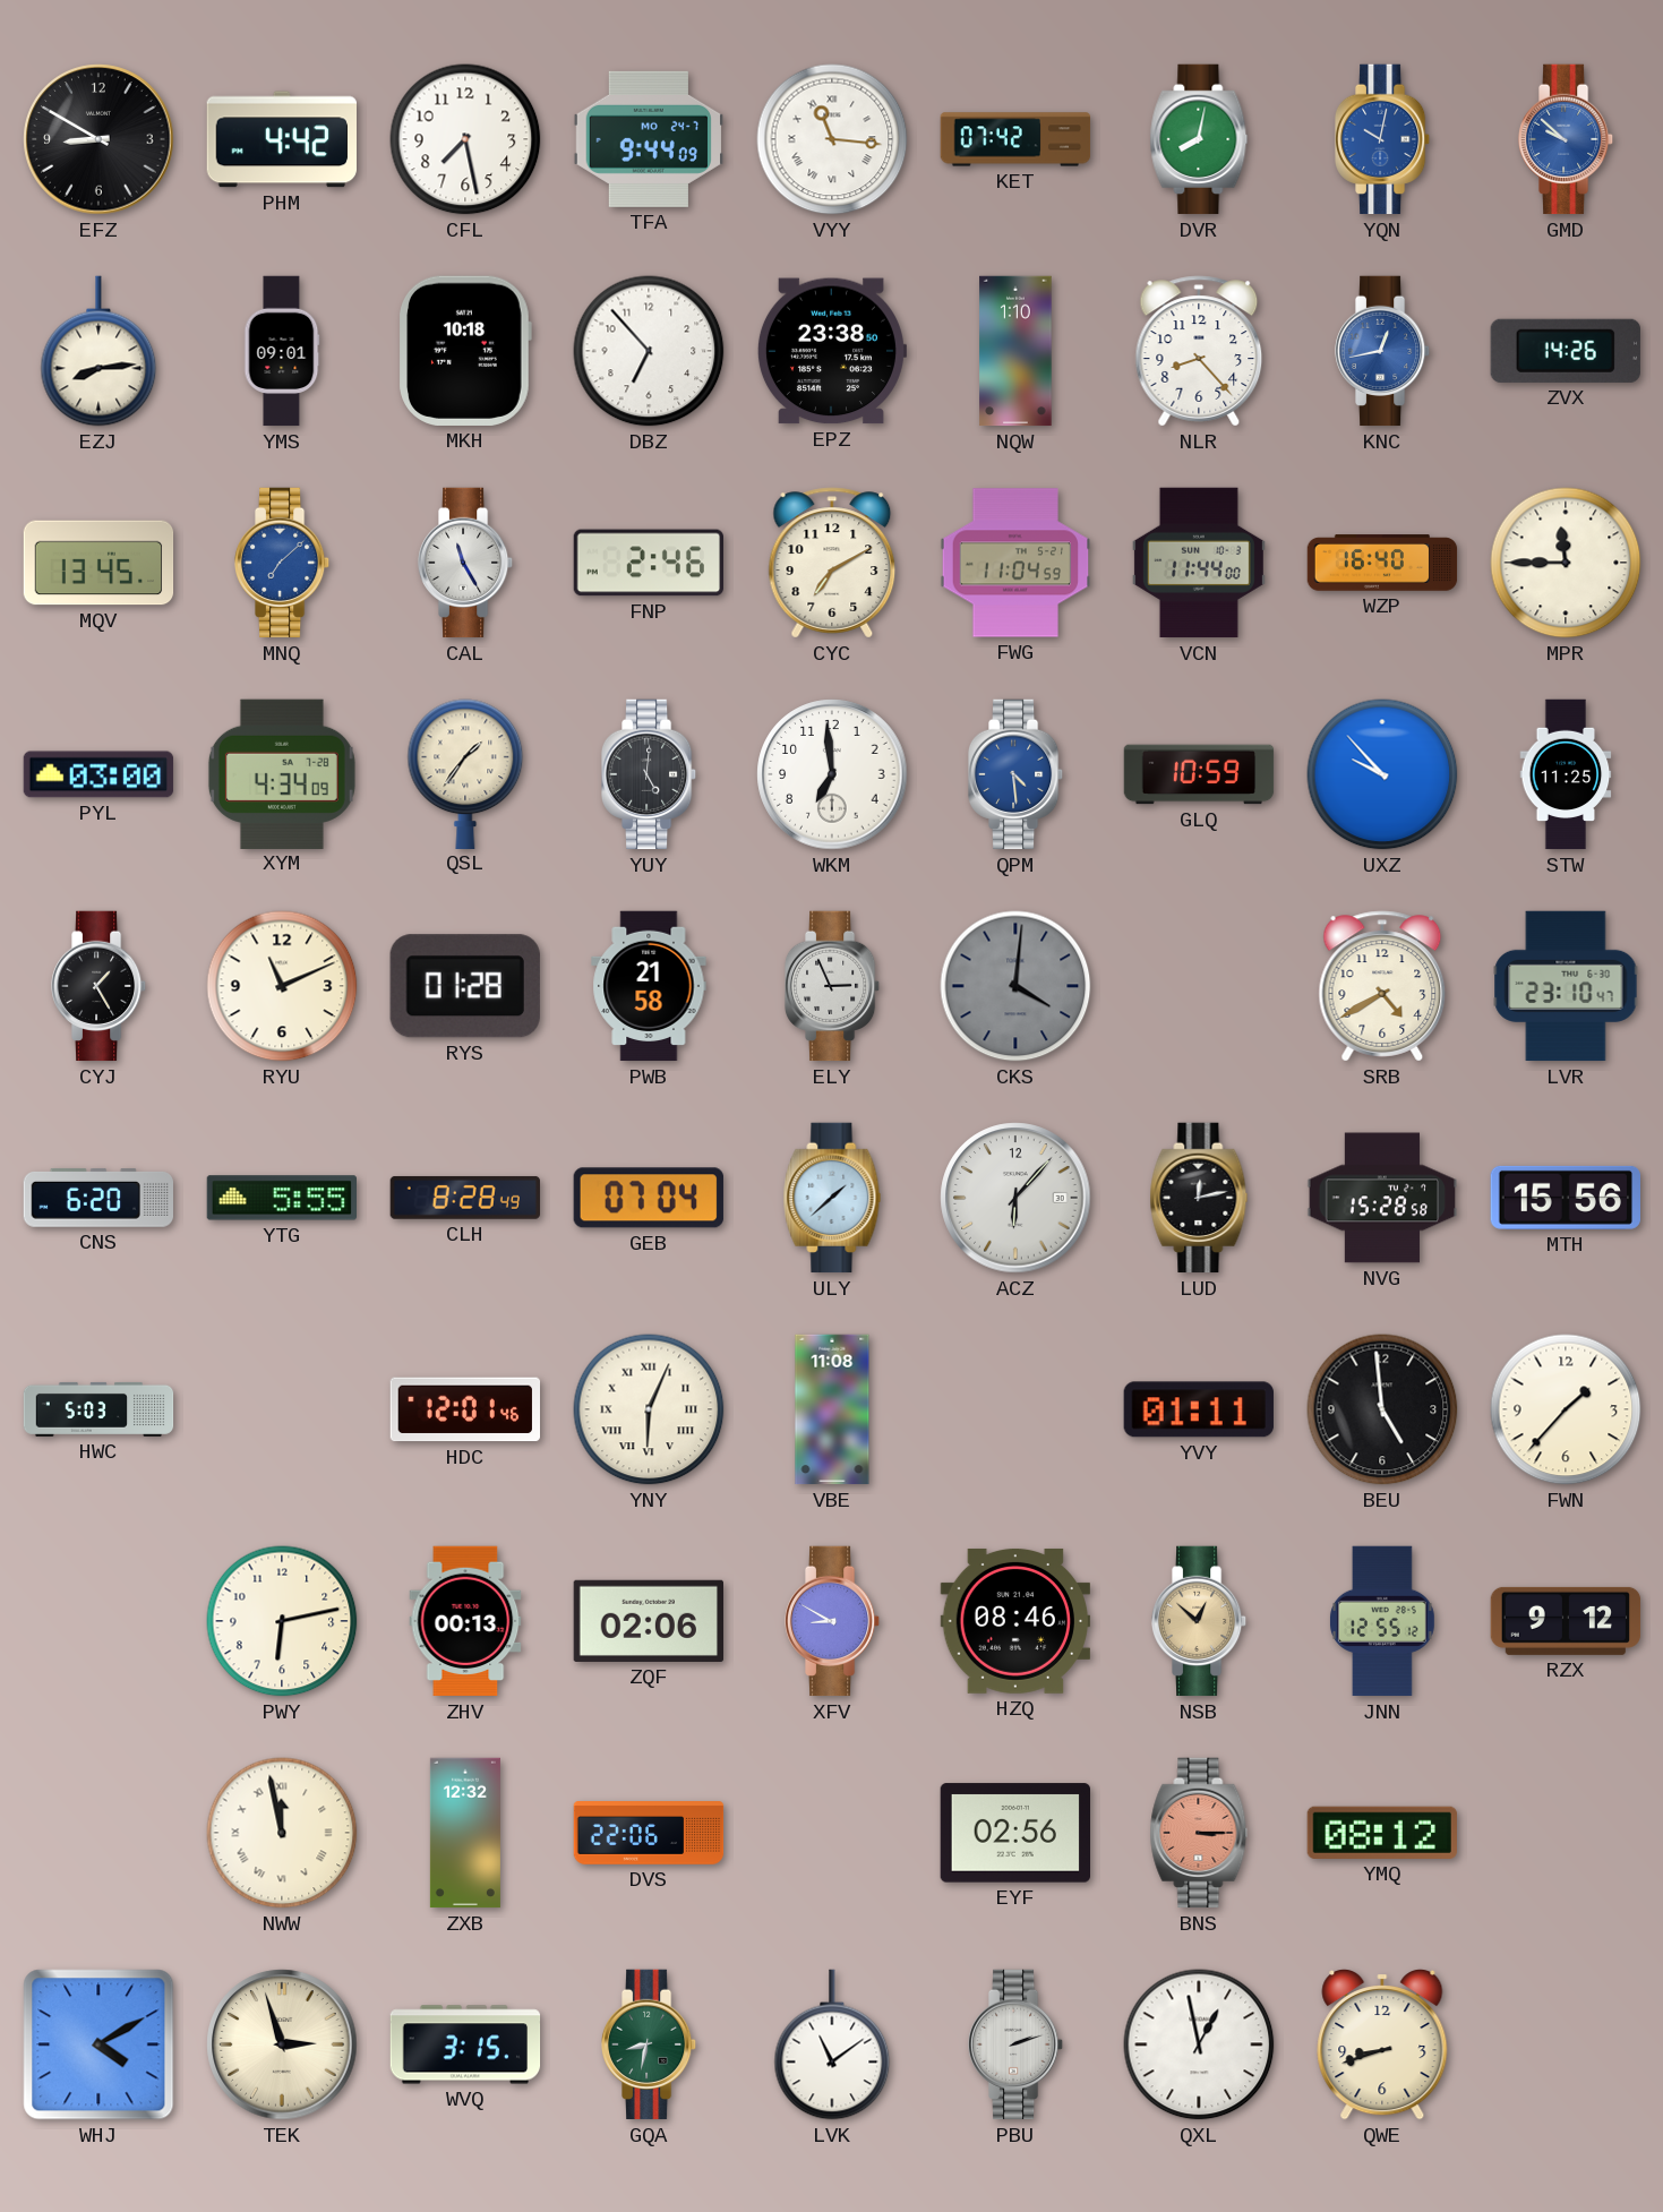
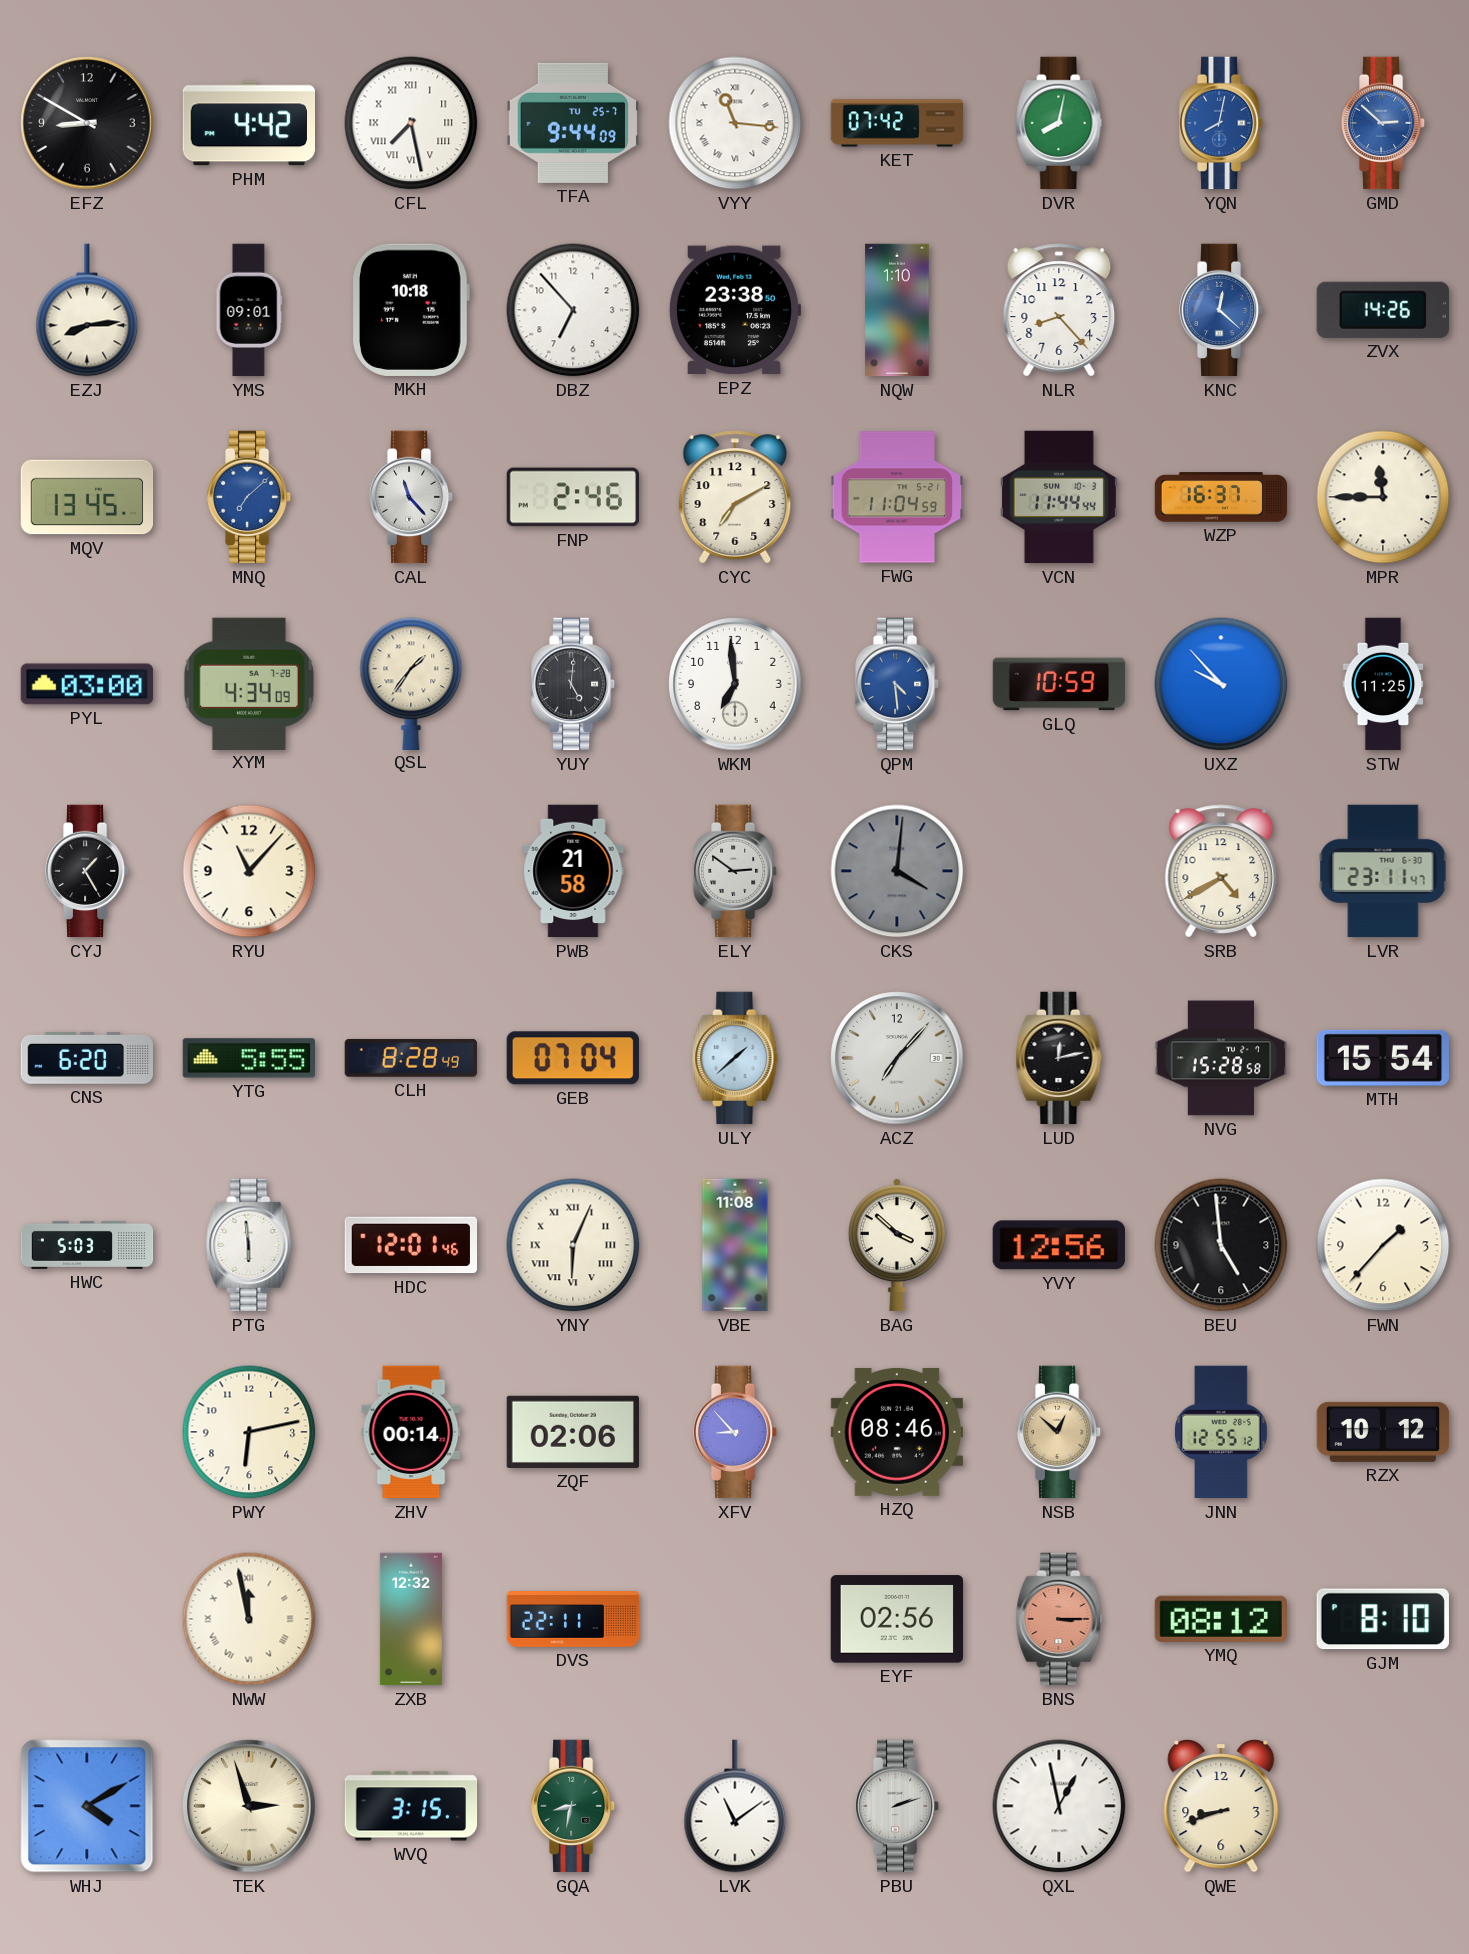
CFL numerals: Arabic -> Roman (411, 123)
TFA date: MO 24-7 -> TU 25-7 (573, 123)
YQN: 10:02 -> 8:02 (1221, 123)
GMD: 9:52 -> 2:52 (1383, 123)
KNC: 12:43 -> 12:22 (1221, 310)
CAL: 11:25 -> 11:23 (411, 497)
VCN: 11:44:00 -> 11:44:44 (1059, 497)
WZP: 16:40 -> 16:37 (1221, 497)
RYU: 11:11 -> 11:07 (249, 871)
RYS: 01:28 -> none (465, 986)
ELY: 2:56 -> 2:51 (735, 871)
LVR: 23:10 -> 23:11 (1383, 871)
ACZ: 6:07 -> 7:07 (897, 1058)
MTH: 15:56 -> 15:54 (1382, 1058)
PTG: none -> 5:59 (249, 1245)
BAG: none -> 3:52 (897, 1245)
YVY: 01:11 -> 12:56 (1059, 1245)
ZHV: 00:13 -> 00:14 (411, 1432)
XFV: 8:50 -> 8:53 (735, 1432)
RZX: 9:12 -> 10:12 (1383, 1432)
DVS: 22:06 -> 22:11 (573, 1620)
GJM: none -> 8:10 (1383, 1619)
